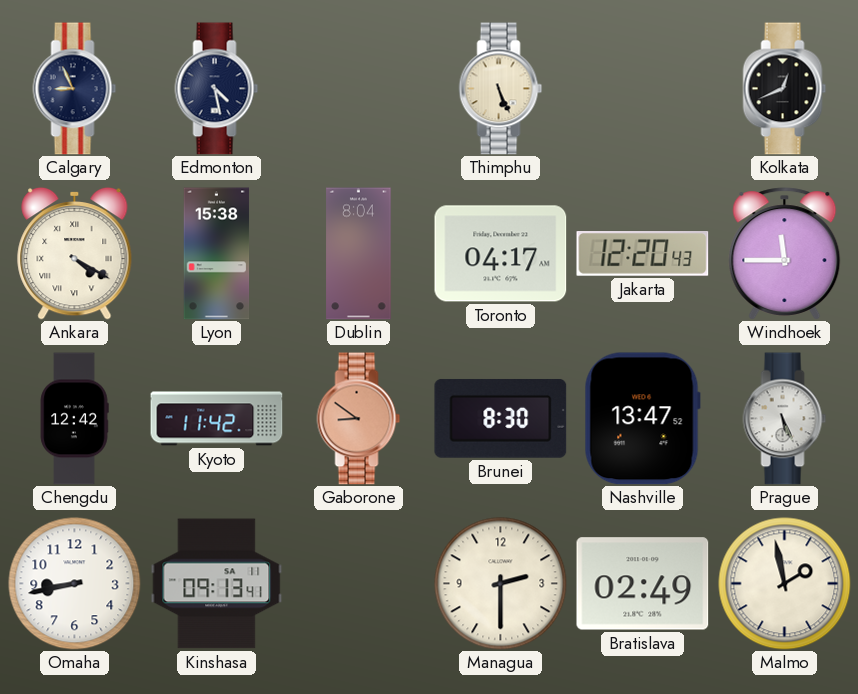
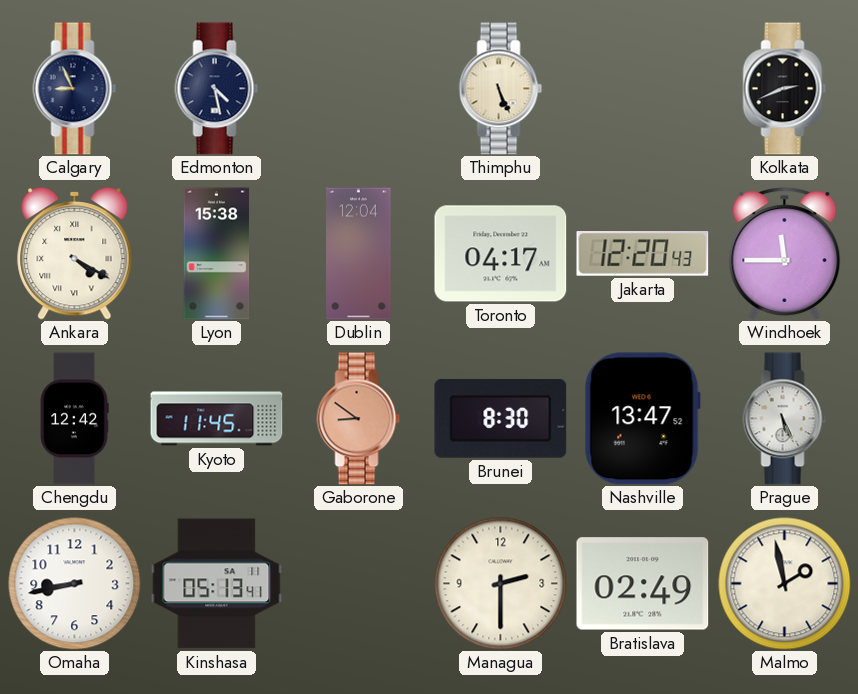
Kolkata: 12:41 -> 2:41 (785, 89)
Dublin: 8:04 -> 12:04 (359, 254)
Kyoto: 11:42 -> 11:45 (217, 419)
Kinshasa: 09:13 -> 05:13 (217, 584)
